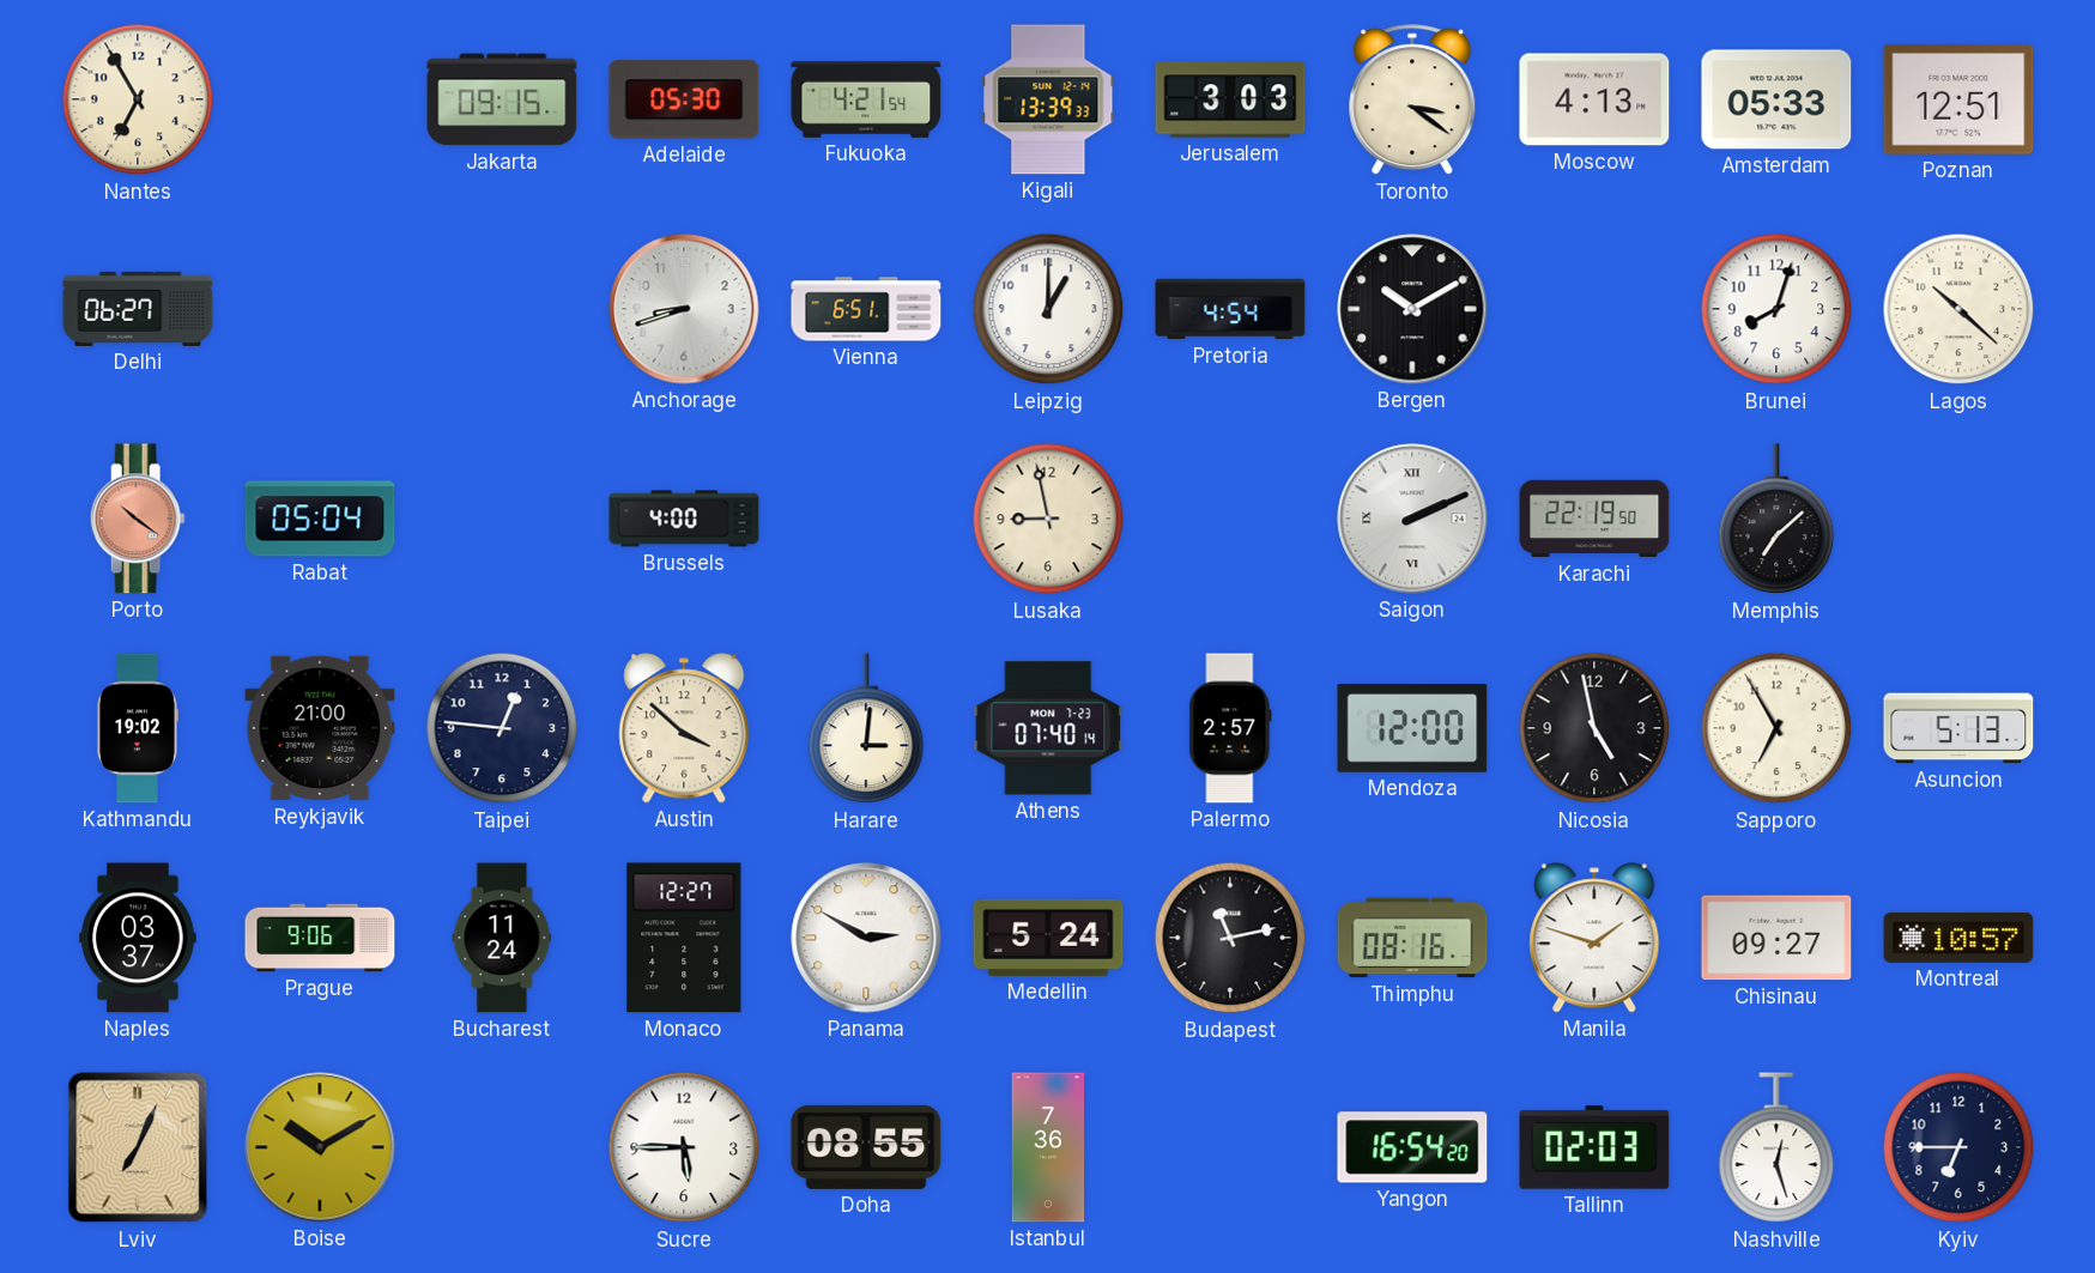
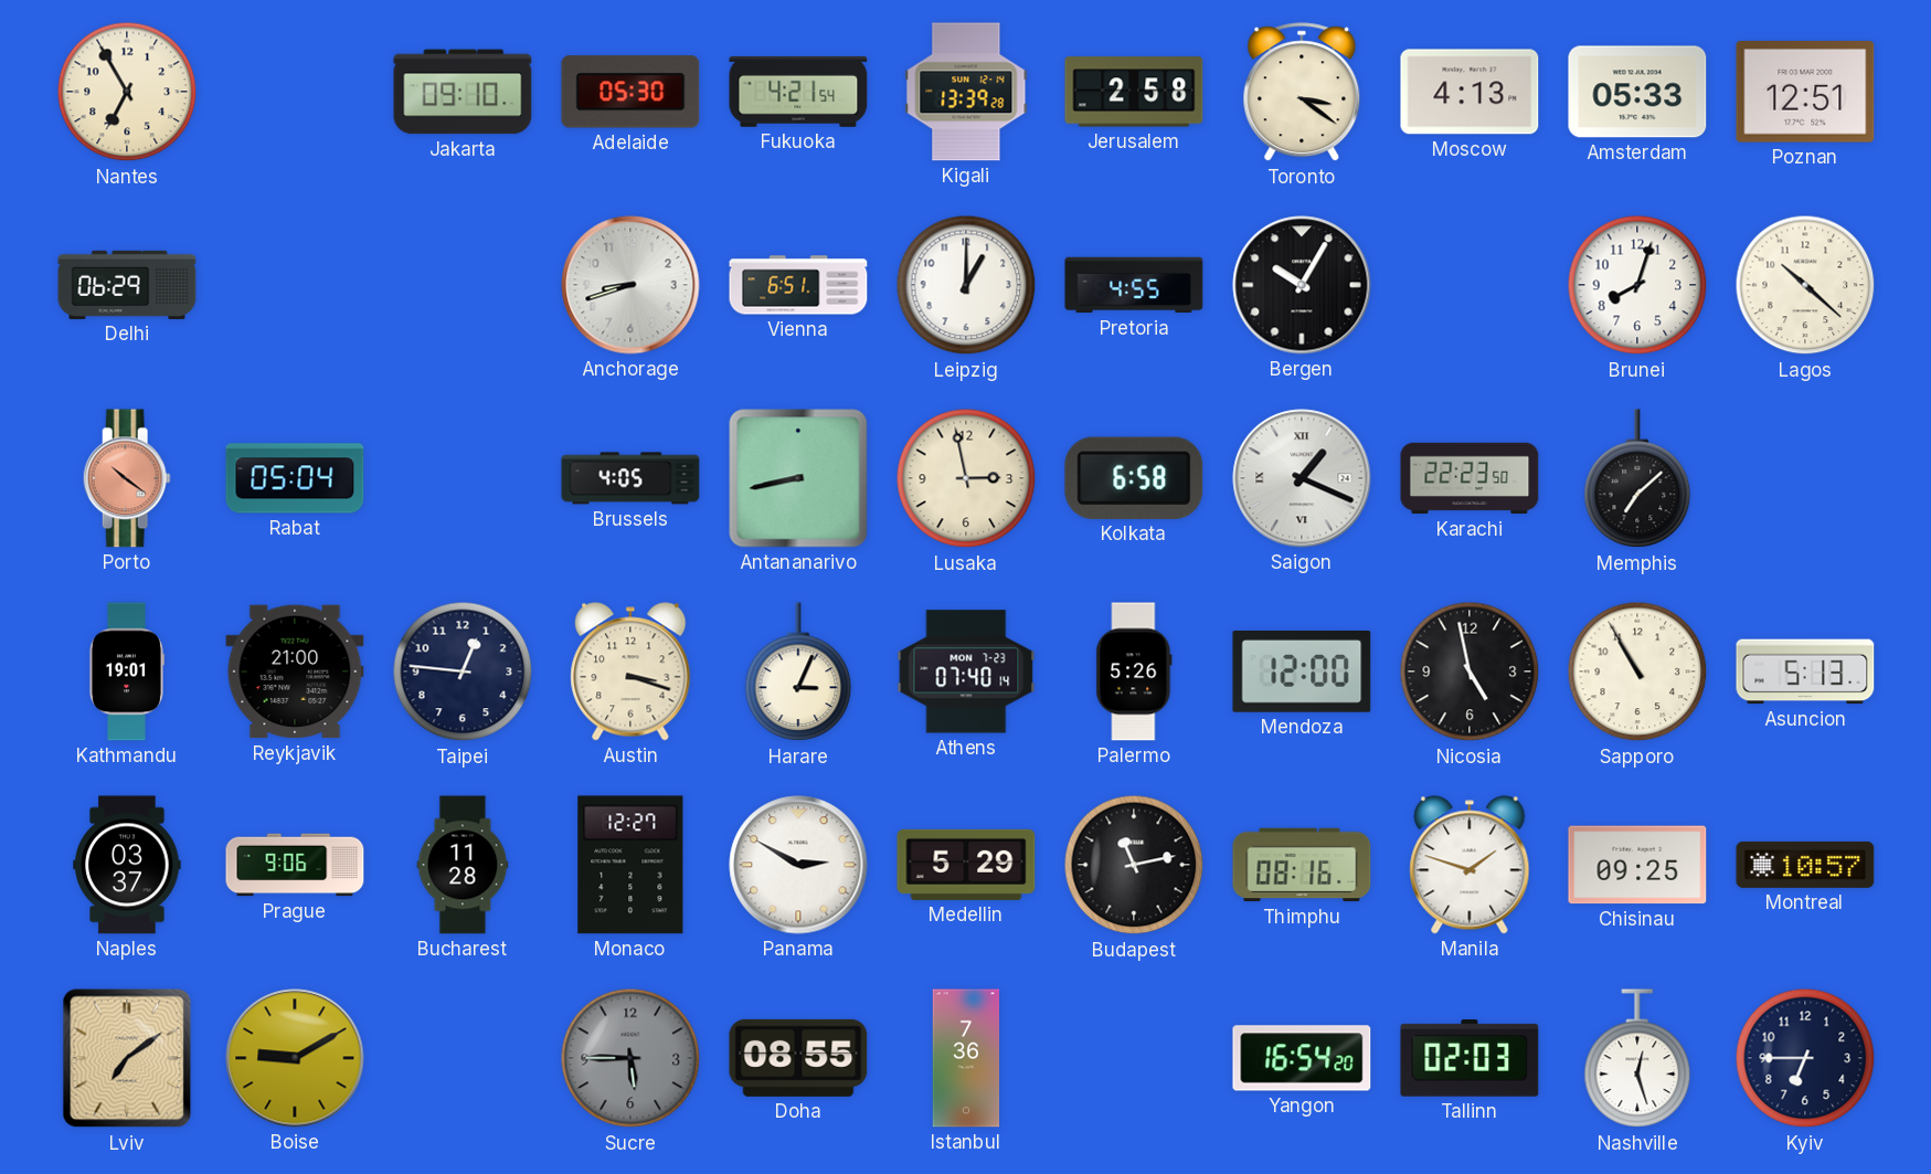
Jakarta: 09:15 -> 09:10 (463, 92)
Kigali: 13:39:33 -> 13:39:28 (966, 92)
Jerusalem: 3:03 -> 2:58 (1134, 92)
Delhi: 06:27 -> 06:29 (127, 285)
Pretoria: 4:54 -> 4:55 (1134, 285)
Bergen: 10:10 -> 10:05 (1302, 285)
Brussels: 4:00 -> 4:05 (630, 478)
Antananarivo: none -> 8:43 (798, 478)
Lusaka: 8:58 -> 2:58 (966, 478)
Kolkata: none -> 6:58 (1134, 478)
Saigon: 2:11 -> 1:19 (1302, 478)
Karachi: 22:19 -> 22:23 (1470, 478)
Kathmandu: 19:02 -> 19:01 (126, 671)
Austin: 3:52 -> 3:18 (630, 671)
Harare: 3:01 -> 3:04 (798, 673)
Palermo: 2:57 -> 5:26 (1134, 671)
Sapporo: 6:55 -> 10:55 (1637, 671)
Bucharest: 11:24 -> 11:28 (463, 865)
Medellin: 5:24 -> 5:29 (966, 865)
Chisinau: 09:27 -> 09:25 (1637, 865)
Lviv: 7:04 -> 7:09 (127, 1058)
Boise: 10:10 -> 9:10 (295, 1058)
Sucre dial: white -> grey (630, 1058)
